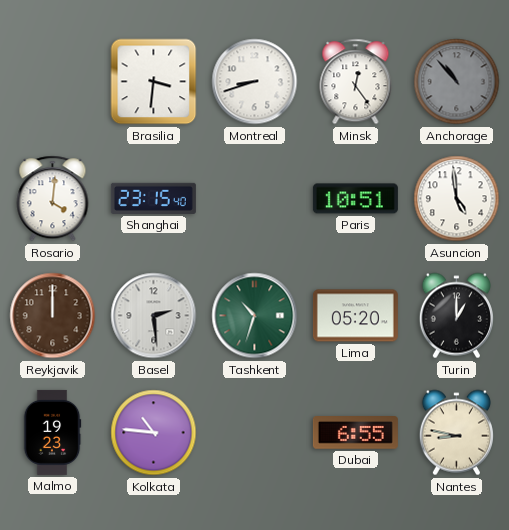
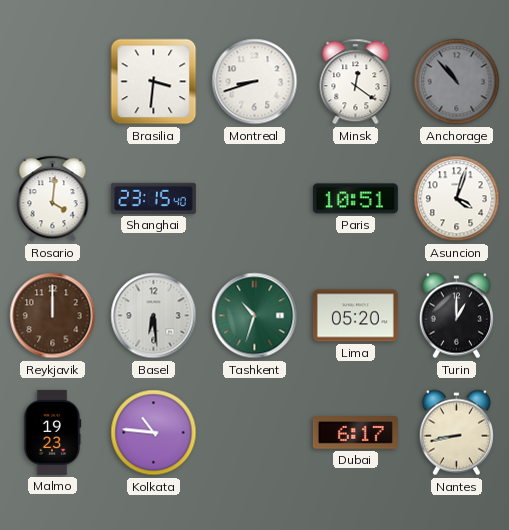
Minsk: 12:24 -> 12:21 (356, 82)
Asuncion: 4:59 -> 4:03 (457, 199)
Basel: 2:29 -> 6:29 (154, 316)
Dubai: 6:55 -> 6:17 (355, 433)
Nantes: 8:47 -> 8:43 (456, 433)
